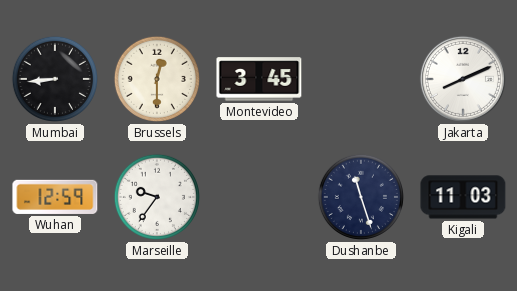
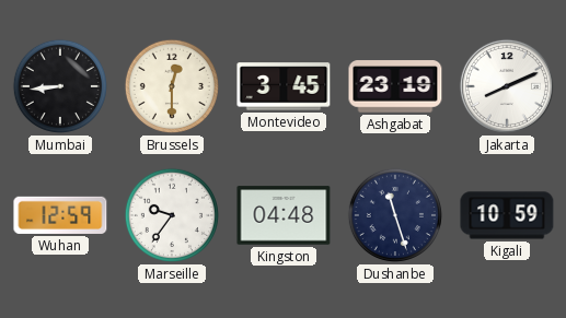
Ashgabat: none -> 23:19 (395, 86)
Kingston: none -> 04:48 (284, 215)
Kigali: 11:03 -> 10:59 (507, 215)
